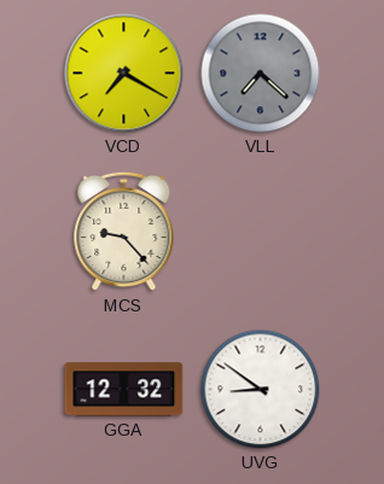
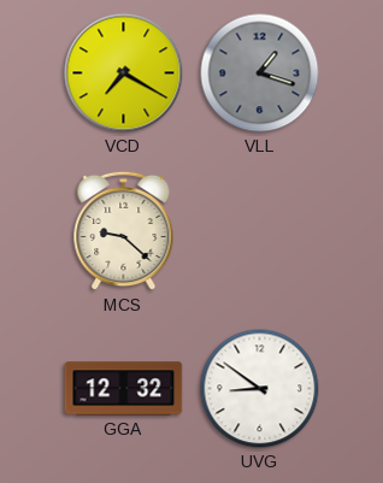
VLL: 7:22 -> 1:18 (260, 73)
MCS: 9:23 -> 9:22 (124, 231)
